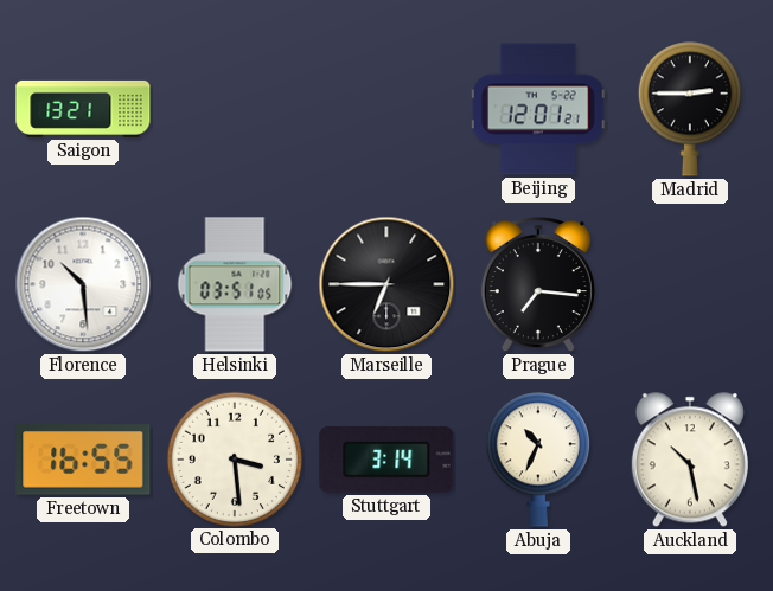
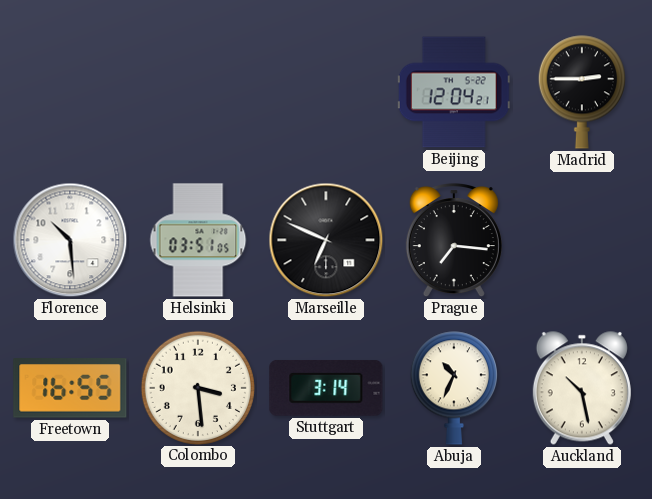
Saigon: 13:21 -> none (83, 109)
Beijing: 12:01 -> 12:04 (454, 92)
Marseille: 6:45 -> 6:49 (326, 240)
